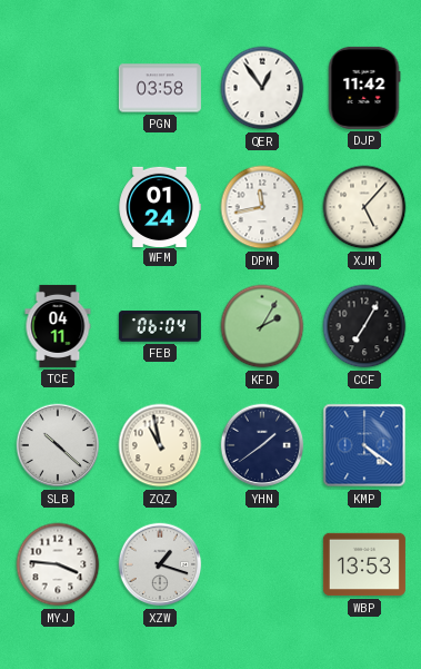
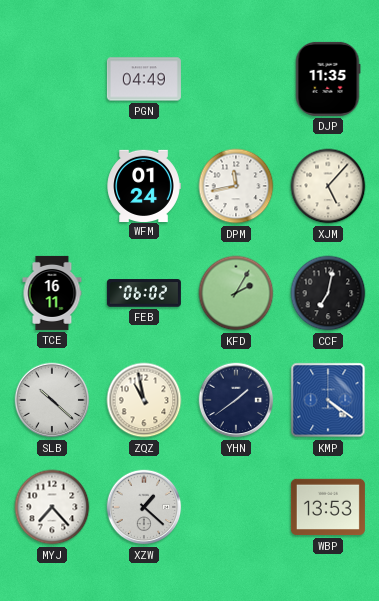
PGN: 03:58 -> 04:49 (144, 79)
QER: 12:54 -> none (262, 88)
DJP: 11:42 -> 11:35 (328, 79)
TCE: 04:11 -> 16:11 (52, 293)
FEB: 06:04 -> 06:02 (144, 293)
CCF: 7:05 -> 7:02 (328, 293)
MYJ: 3:46 -> 7:23 (52, 507)
XZW: 1:18 -> 1:22 (144, 507)
